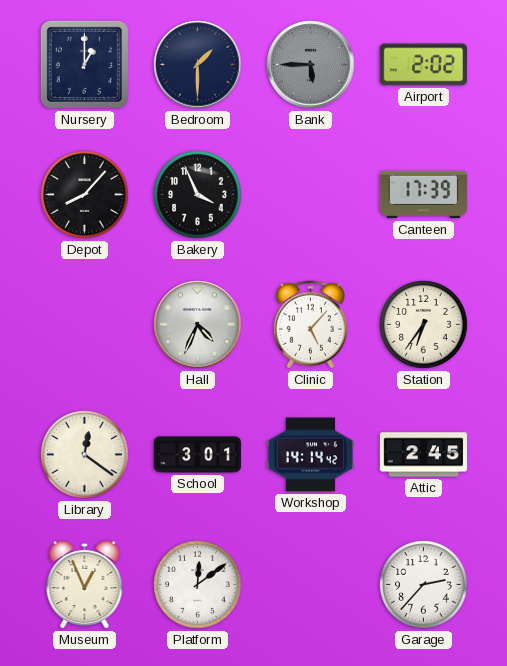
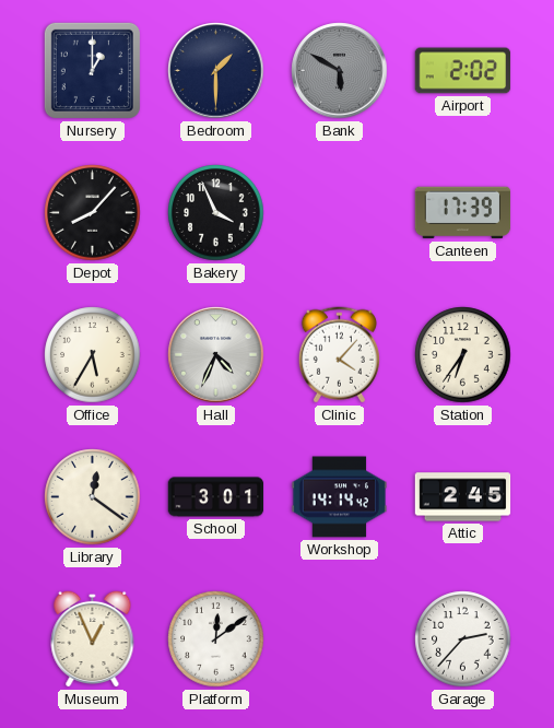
Bank: 5:45 -> 5:50 (340, 71)
Office: none -> 5:35 (93, 355)
Clinic: 5:07 -> 4:07 (339, 355)
